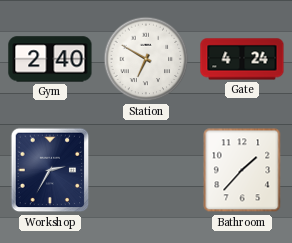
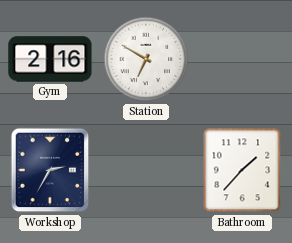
Gym: 2:40 -> 2:16 (50, 59)
Gate: 4:24 -> none (242, 59)
